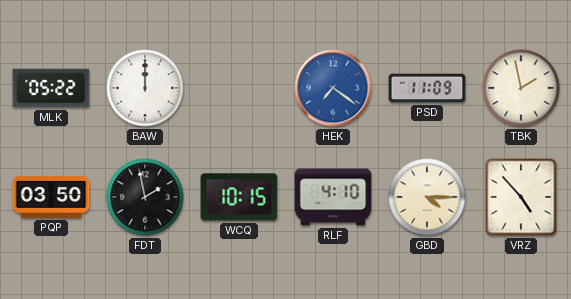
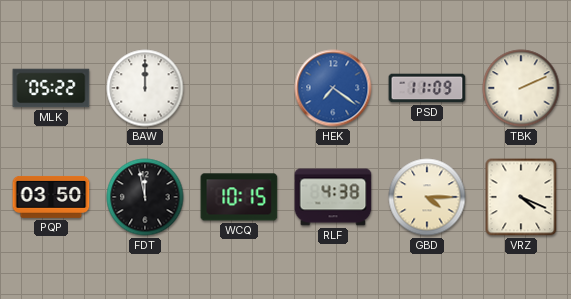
TBK: 1:58 -> 2:11 (521, 88)
FDT: 1:58 -> 11:58 (145, 197)
RLF: 4:10 -> 4:38 (333, 197)
VRZ: 4:53 -> 4:19 (521, 197)
